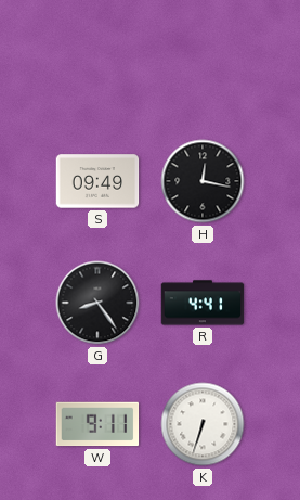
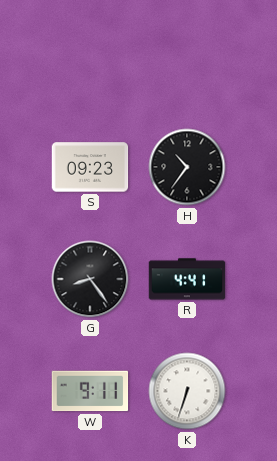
S: 09:49 -> 09:23 (90, 167)
H: 12:17 -> 10:36 (187, 167)
